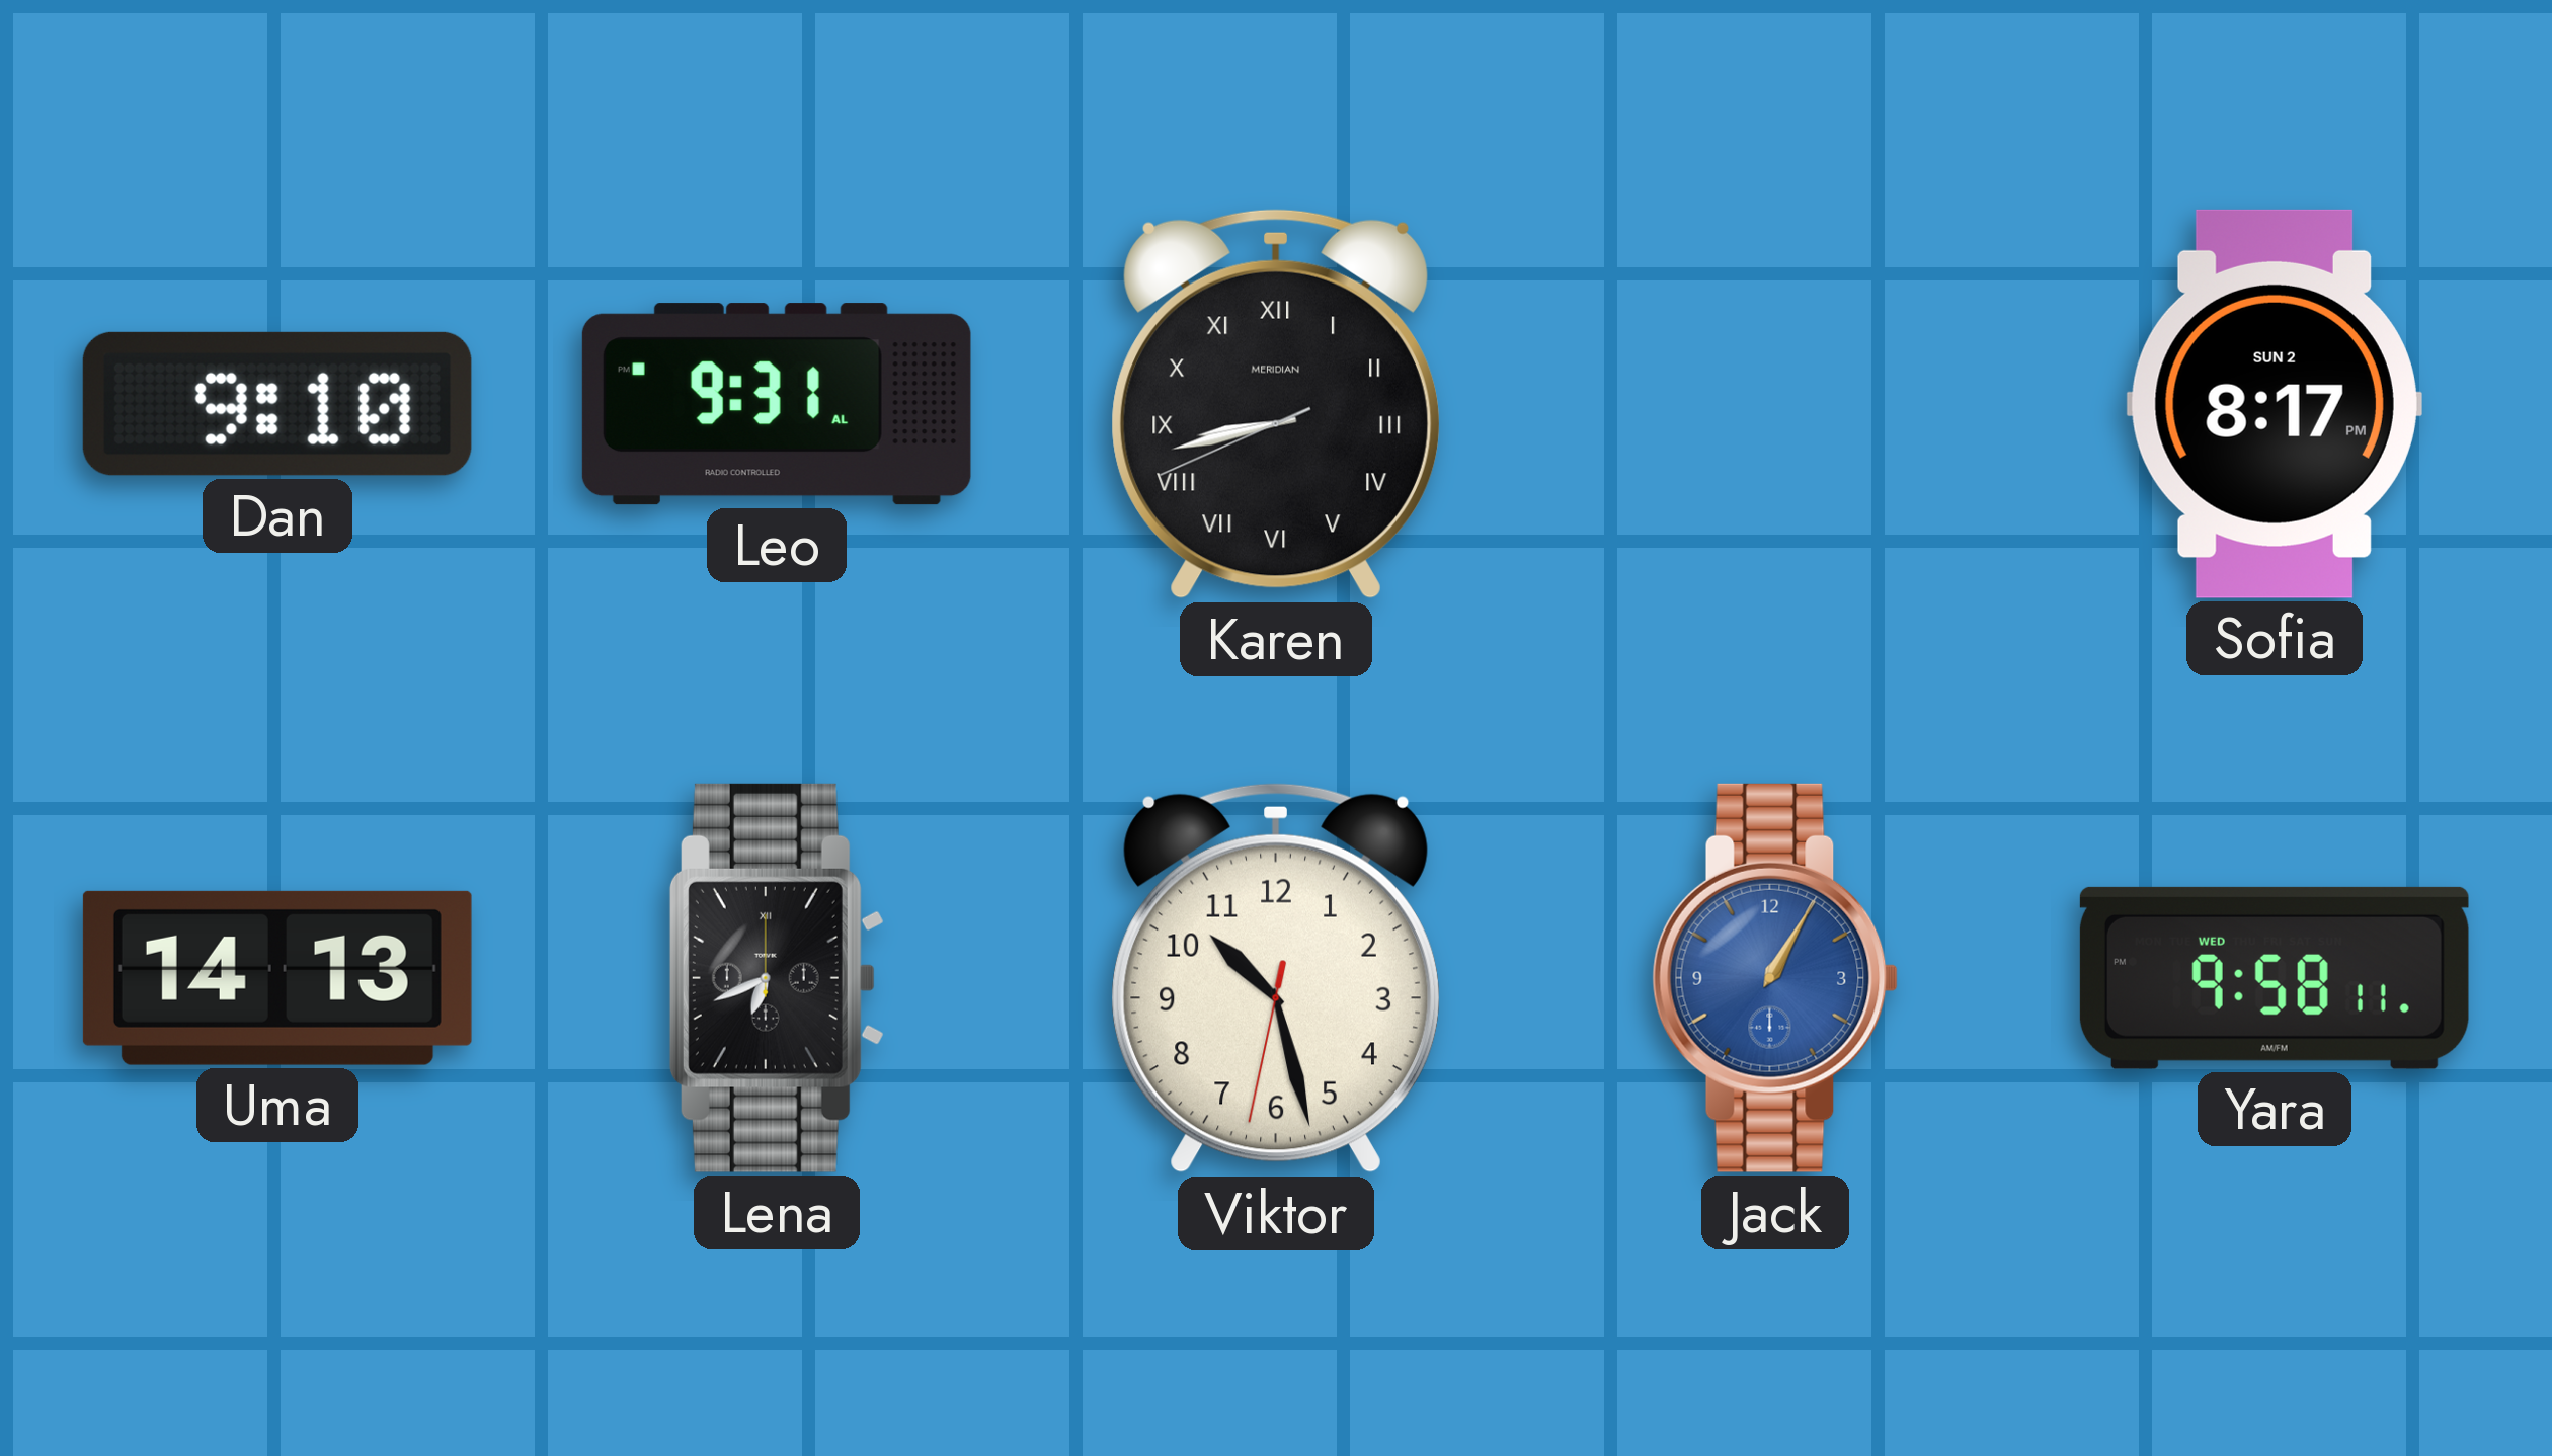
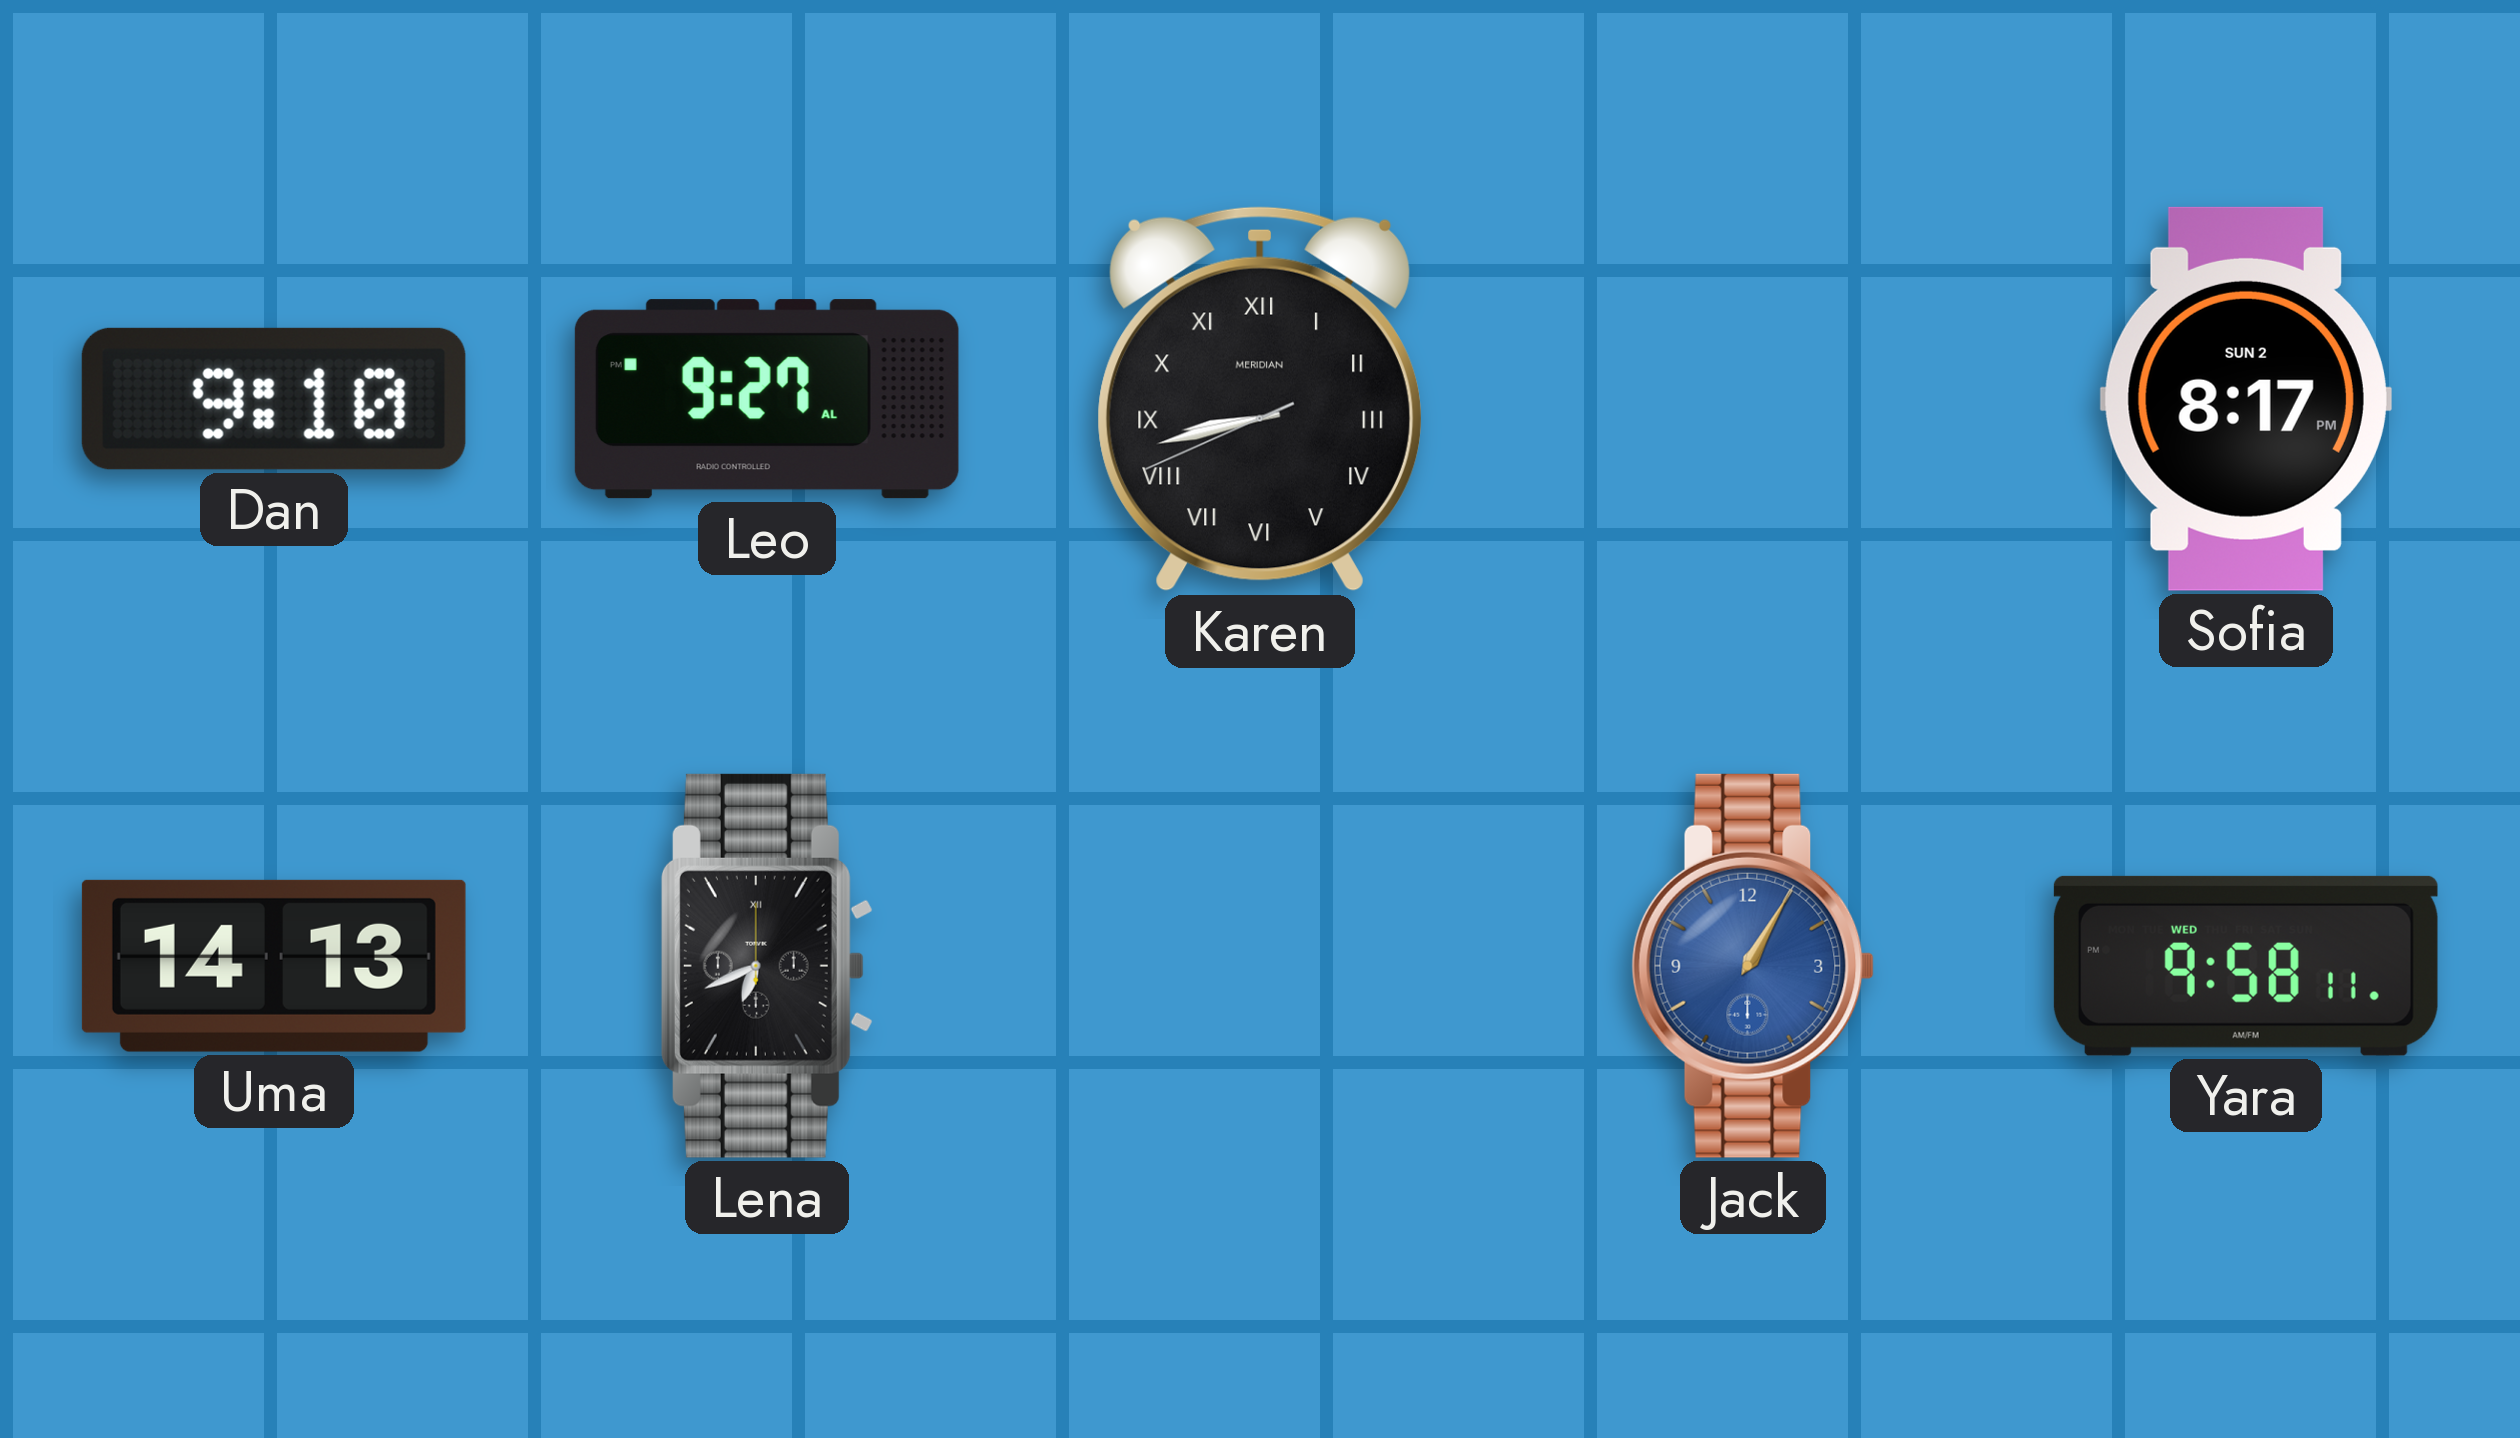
Leo: 9:31 -> 9:27 (767, 399)
Viktor: 10:27 -> none (1276, 978)
